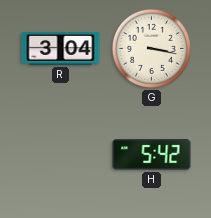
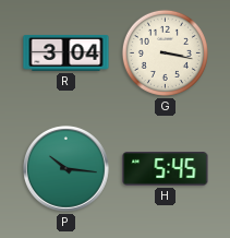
P: none -> 10:16 (66, 169)
H: 5:42 -> 5:45 (166, 169)
